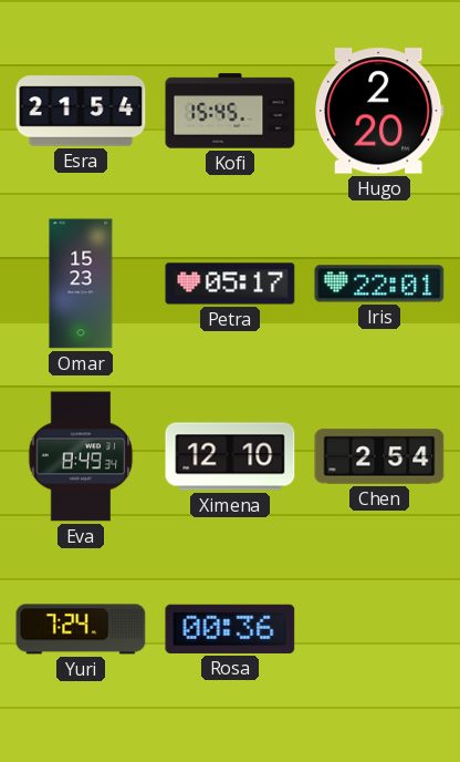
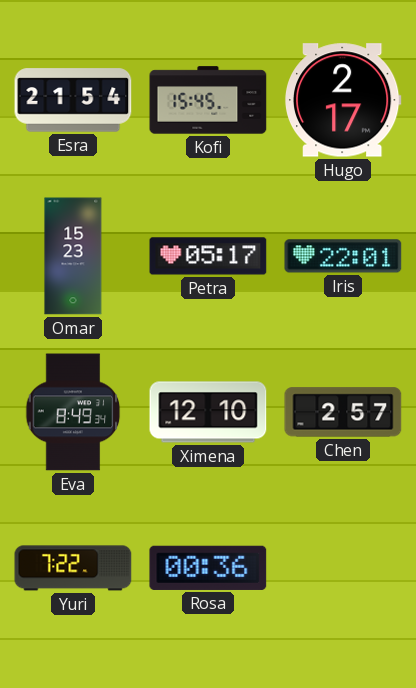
Hugo: 2:20 -> 2:17 (343, 100)
Chen: 2:54 -> 2:57 (343, 412)
Yuri: 7:24 -> 7:22 (73, 568)
